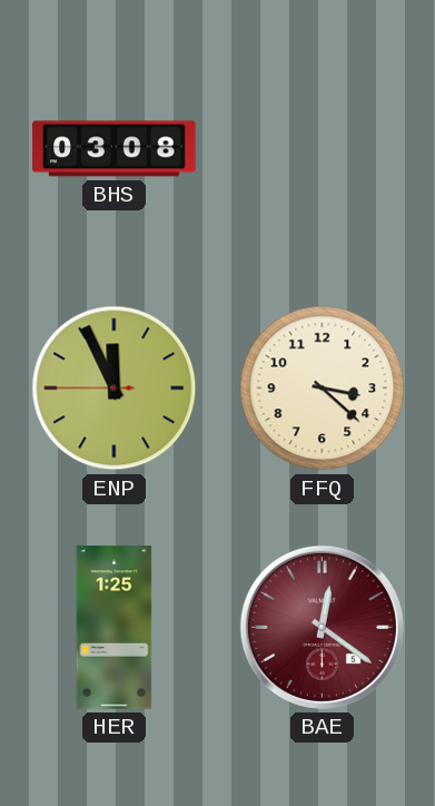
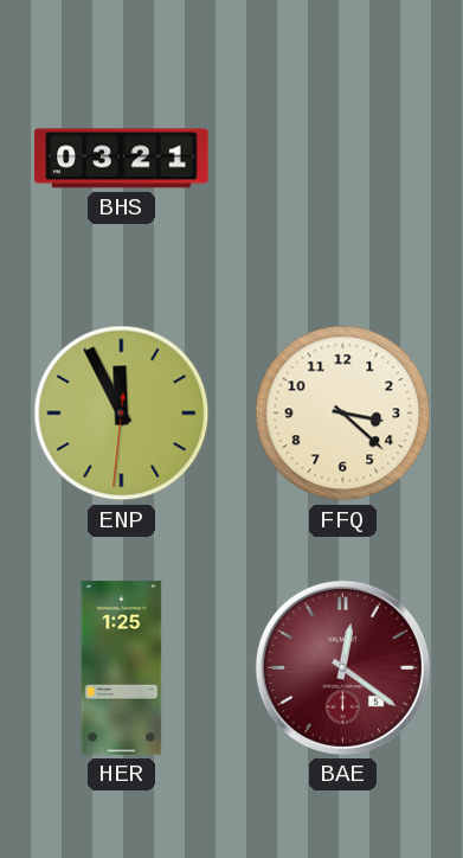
BHS: 03:08 -> 03:21 (122, 159)
ENP: 11:55:45 -> 11:55:31 (122, 414)
